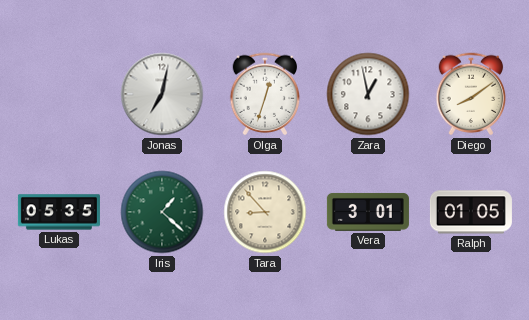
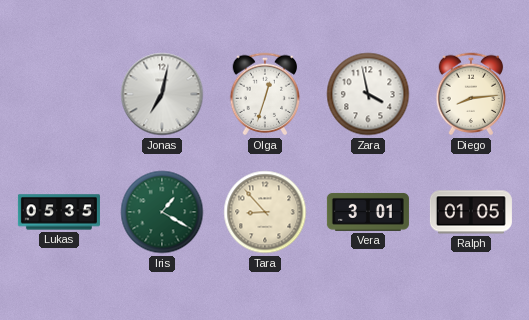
Zara: 12:58 -> 3:58 (368, 94)
Diego: 8:09 -> 8:14 (471, 94)
Iris: 1:22 -> 1:20 (162, 212)
